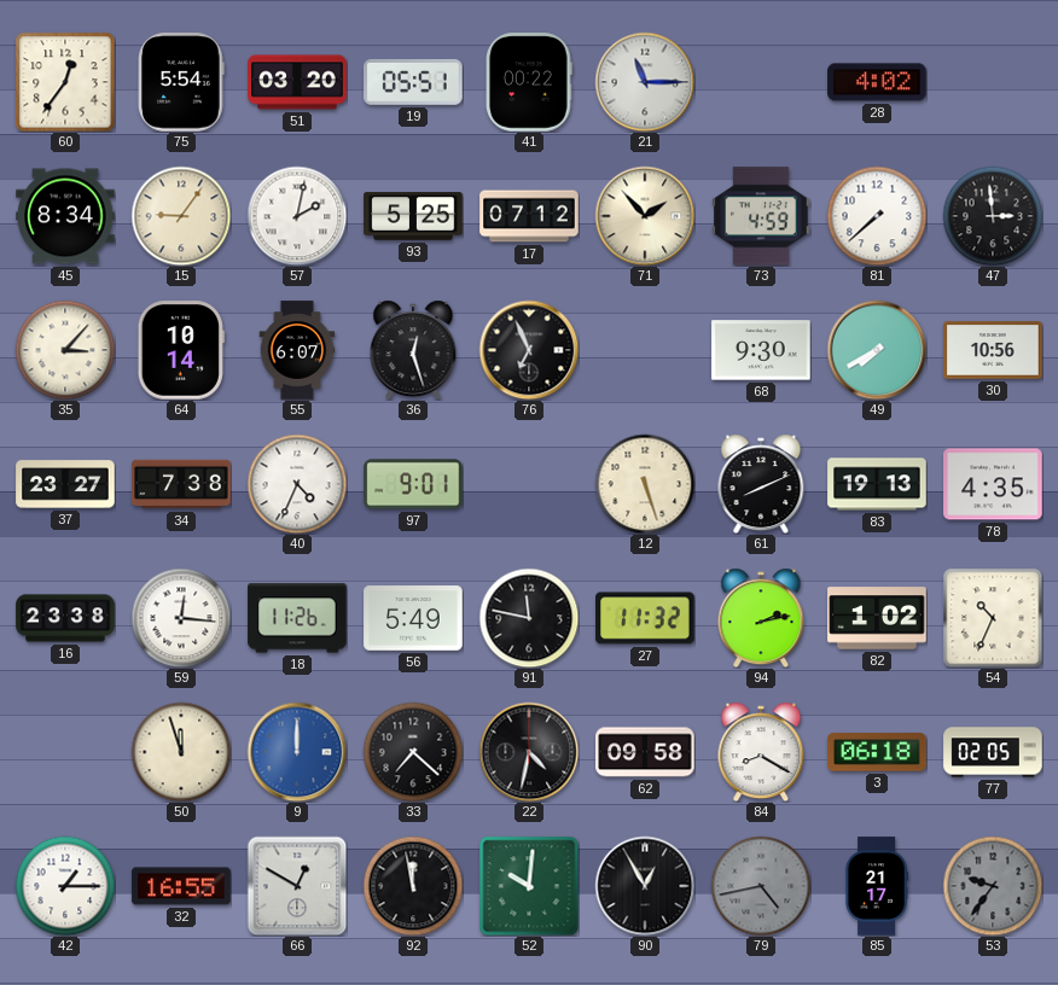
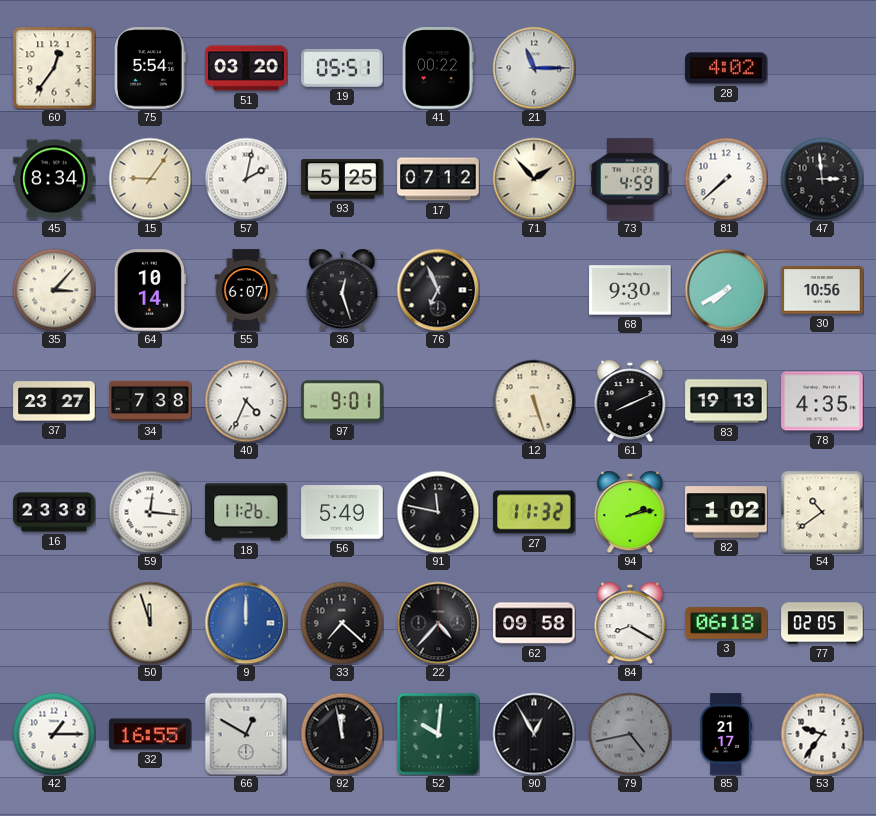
54: 10:34 -> 10:39 (822, 512)
22: 4:32 -> 4:37 (438, 623)
53 dial: grey -> white (822, 734)
